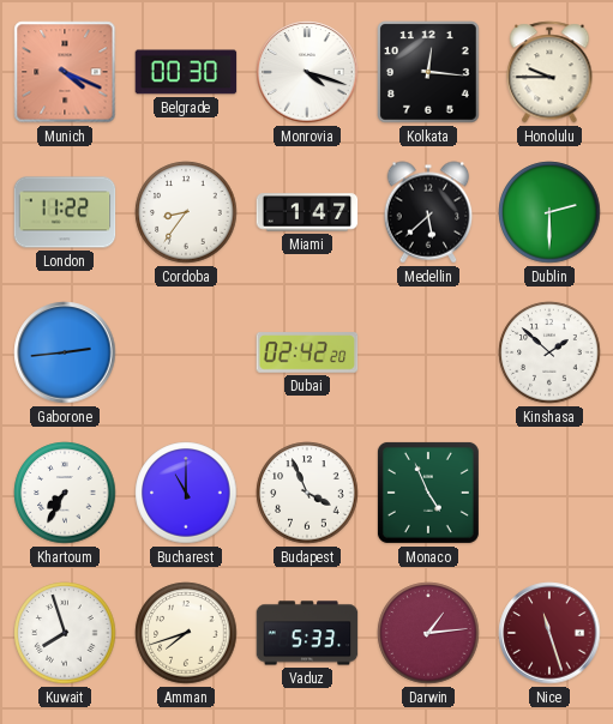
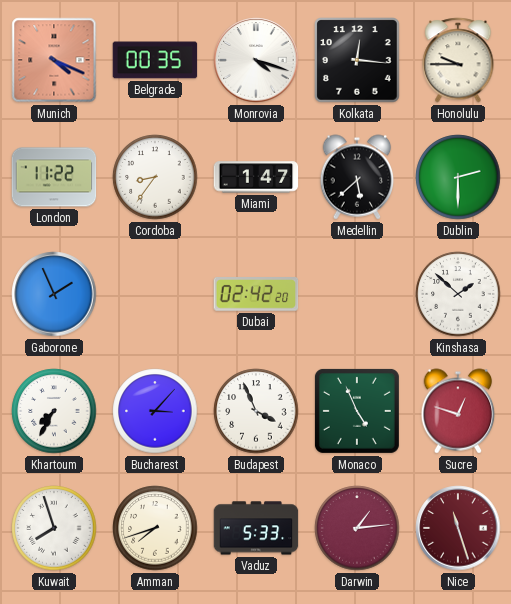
Belgrade: 00:30 -> 00:35 (155, 60)
Gaborone: 2:44 -> 1:56 (54, 294)
Bucharest: 11:00 -> 3:07 (155, 411)
Sucre: none -> 12:48 (458, 411)
